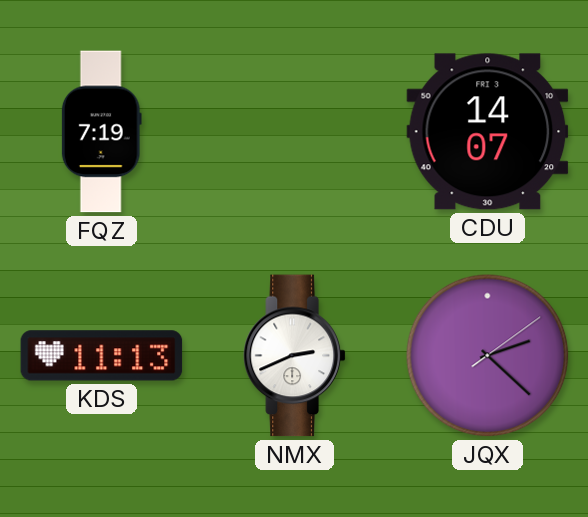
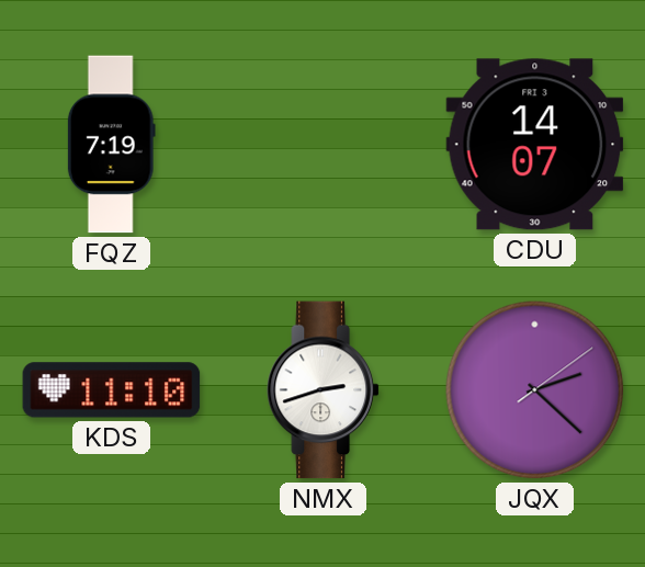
KDS: 11:13 -> 11:10 (112, 390)
NMX: 2:41 -> 2:42 (324, 390)
